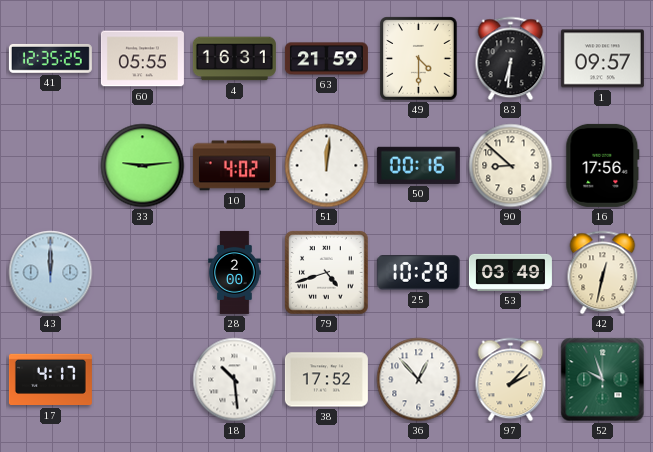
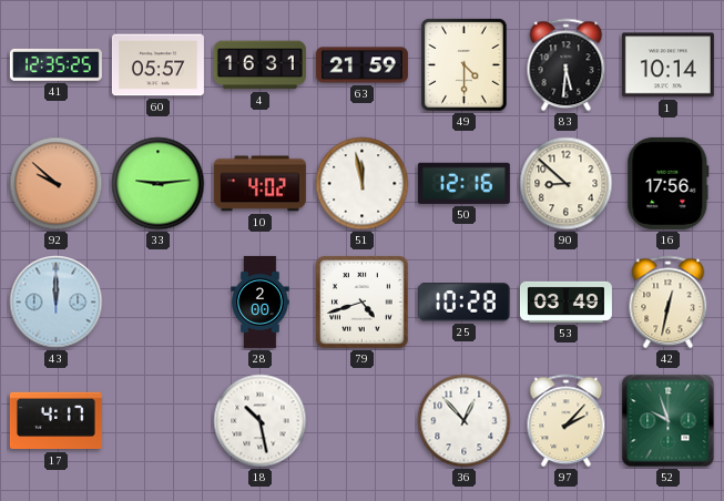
60: 05:55 -> 05:57 (157, 65)
83: 6:31 -> 5:31 (567, 65)
1: 09:57 -> 10:14 (667, 65)
92: none -> 9:52 (57, 184)
51: 12:01 -> 11:58 (363, 184)
50: 00:16 -> 12:16 (463, 183)
18: 10:29 -> 10:28 (261, 421)
38: 17:52 -> none (326, 380)
